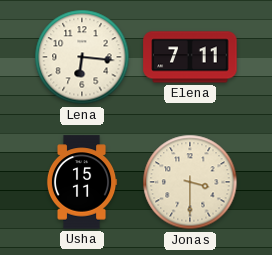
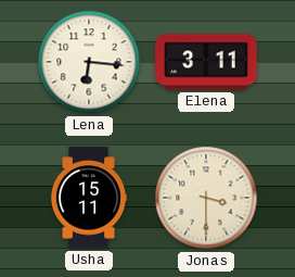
Elena: 7:11 -> 3:11 (206, 62)
